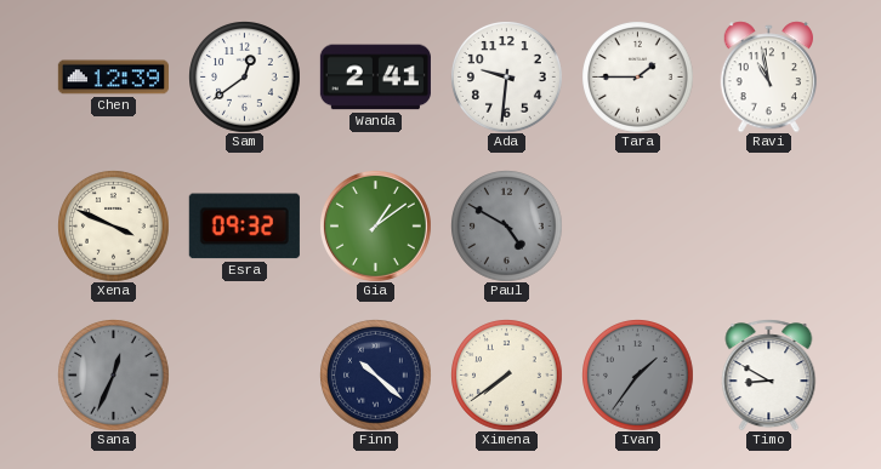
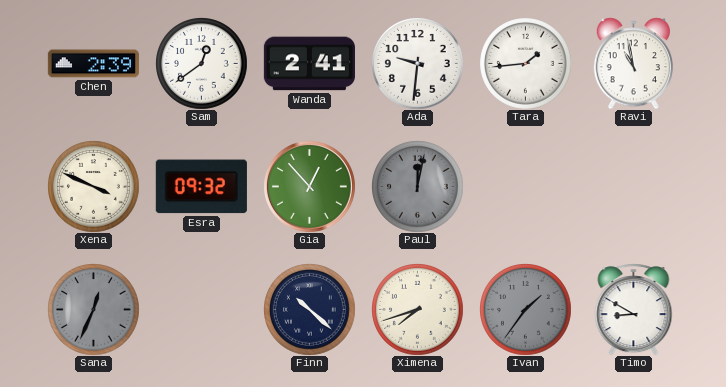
Chen: 12:39 -> 2:39 (93, 64)
Tara: 1:45 -> 1:44 (526, 64)
Gia: 1:09 -> 12:53 (309, 186)
Paul: 4:50 -> 12:02 (418, 187)
Ximena: 7:39 -> 7:42 (418, 310)
